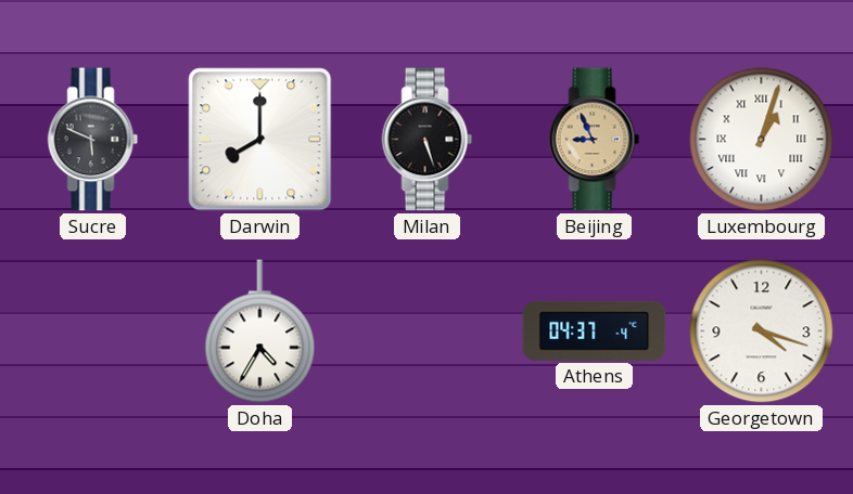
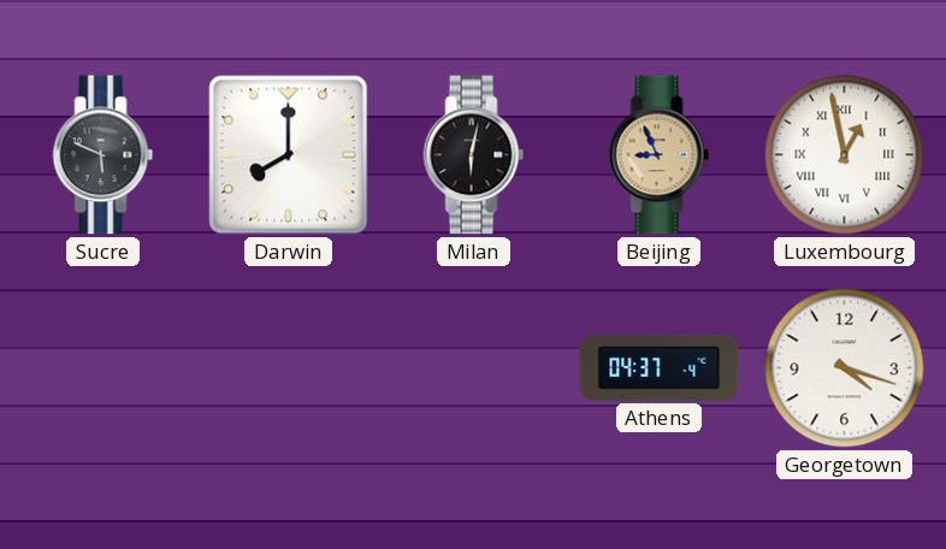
Milan: 5:27 -> 6:02 (474, 155)
Luxembourg: 1:03 -> 12:58 (845, 155)
Doha: 4:35 -> none (260, 331)
